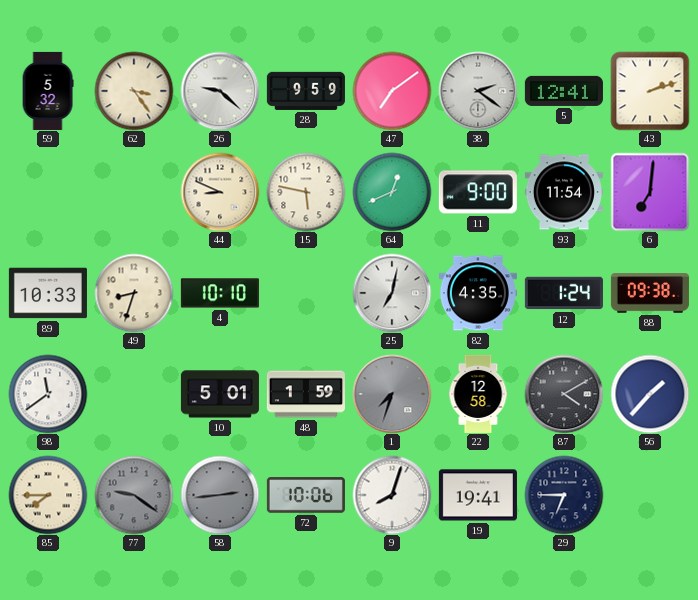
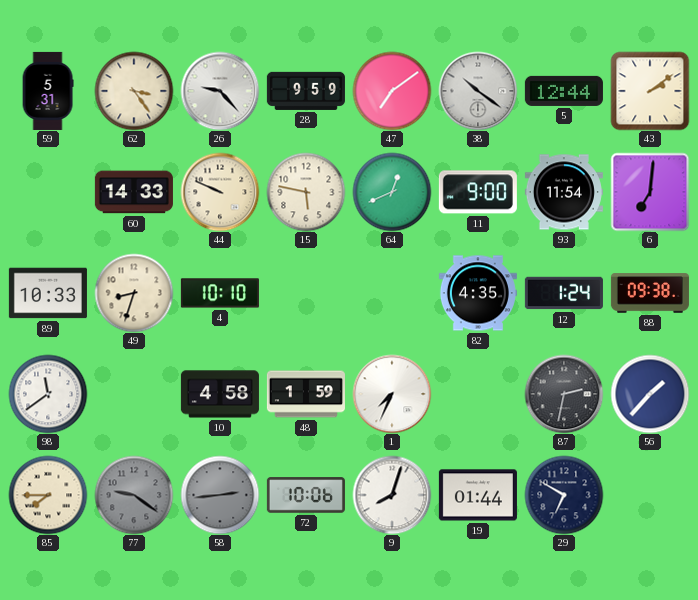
59: 5:32 -> 5:31 (48, 91)
26: 9:22 -> 9:23 (220, 91)
38: 2:21 -> 10:21 (478, 91)
5: 12:41 -> 12:44 (564, 91)
43: 2:12 -> 2:09 (650, 91)
60: none -> 14:33 (134, 192)
44: 8:49 -> 9:49 (220, 192)
25: 7:02 -> none (392, 293)
10: 5:01 -> 4:58 (220, 394)
1: 7:33 -> 7:34 (392, 394)
1 dial: grey -> white (392, 394)
22: 12:58 -> none (478, 394)
87: 4:10 -> 2:32 (564, 394)
19: 19:41 -> 01:44 (478, 495)
29: 6:45 -> 6:50 (564, 495)
